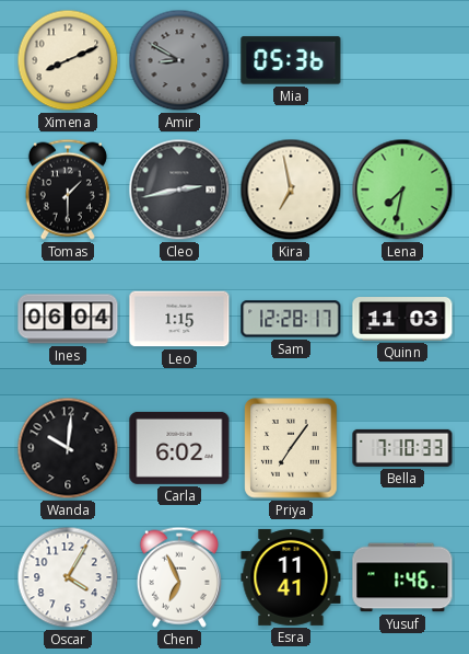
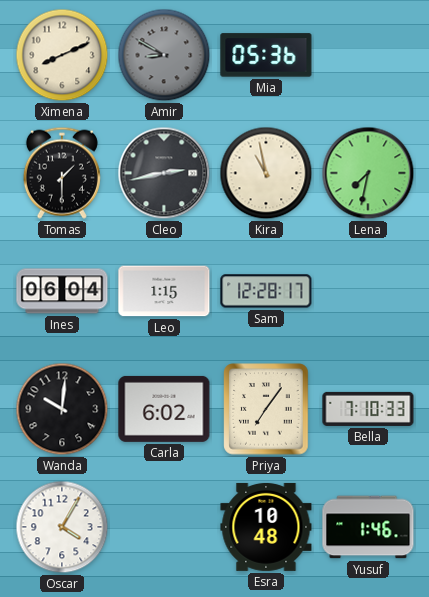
Kira: 6:58 -> 10:58 (266, 173)
Quinn: 11:03 -> none (402, 319)
Chen: 6:56 -> none (179, 577)
Esra: 11:41 -> 10:48 (266, 527)
